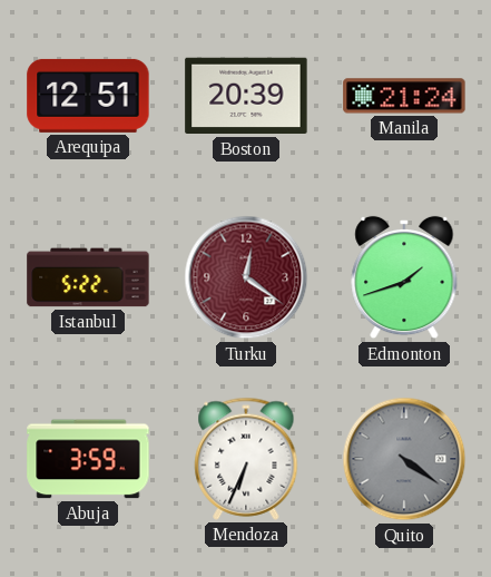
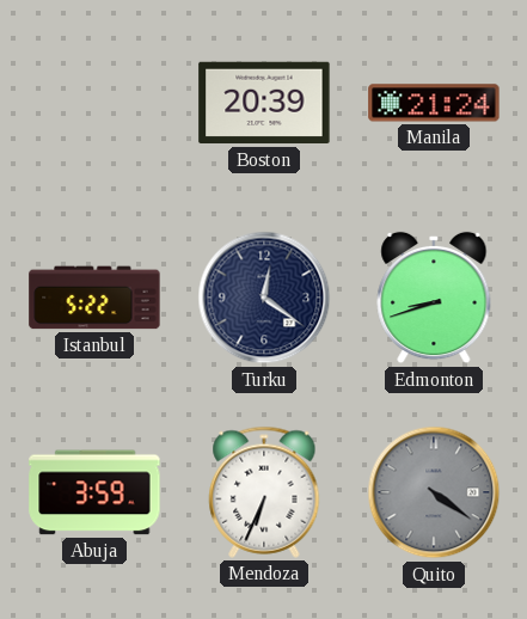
Arequipa: 12:51 -> none (88, 96)
Turku dial: burgundy -> navy (264, 298)
Edmonton: 1:42 -> 8:42 (434, 298)
